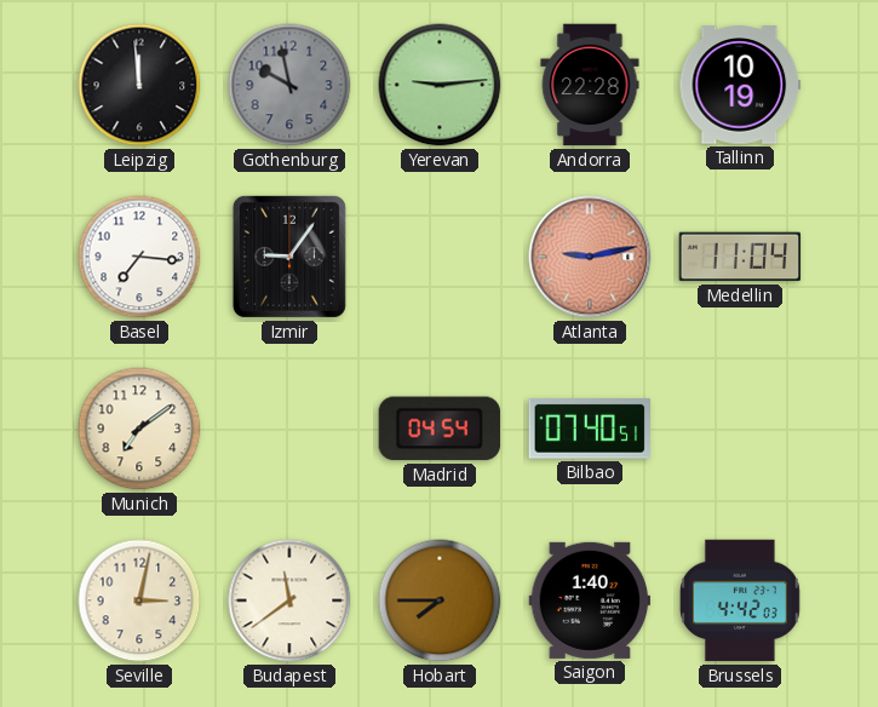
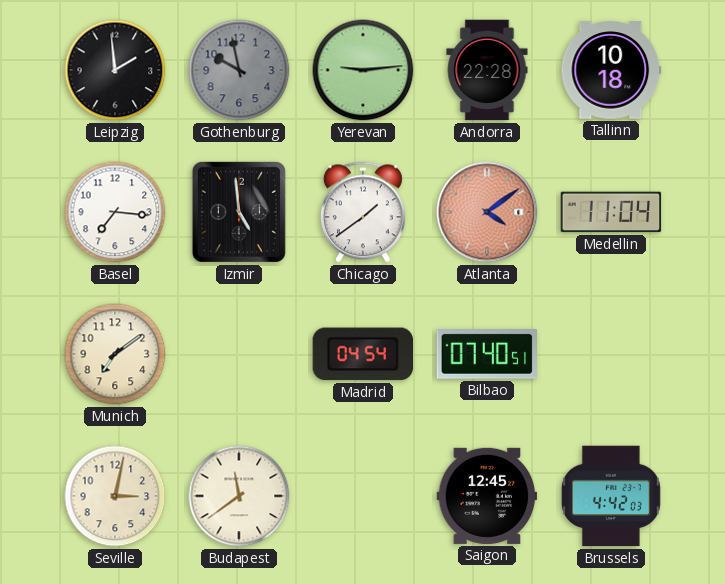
Leipzig: 11:59 -> 1:59 (115, 70)
Tallinn: 10:19 -> 10:18 (611, 70)
Izmir: 9:06 -> 4:59 (239, 212)
Chicago: none -> 1:39 (363, 212)
Atlanta: 9:13 -> 4:09 (487, 212)
Hobart: 7:45 -> none (440, 600)
Saigon: 1:40 -> 12:45 (487, 496)
